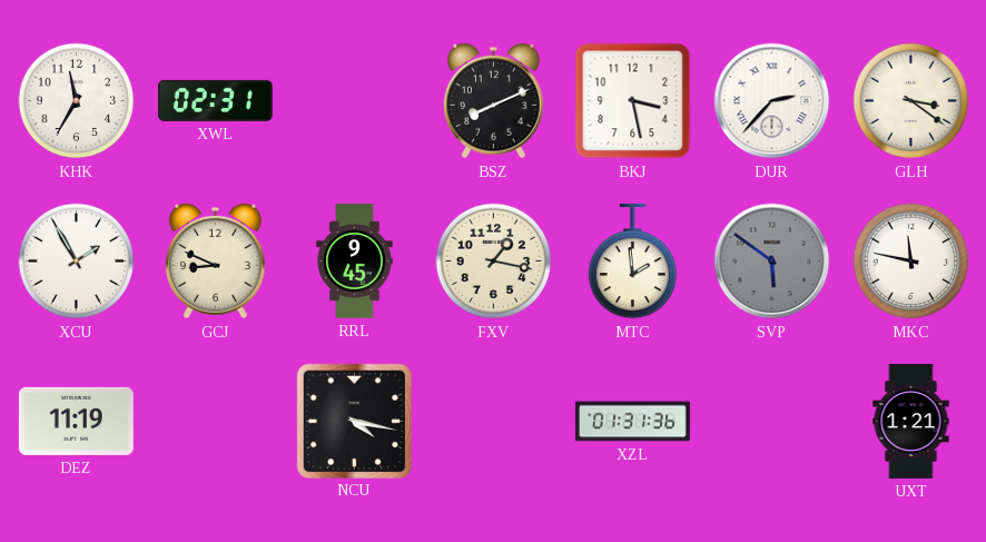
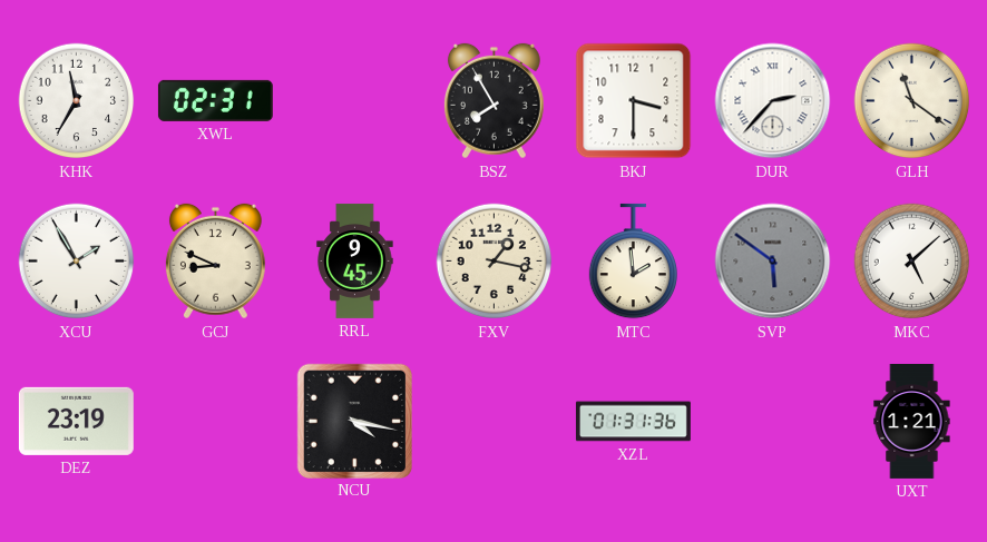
BSZ: 8:11 -> 7:55 (493, 101)
BKJ: 3:28 -> 3:30 (634, 101)
GLH: 3:21 -> 11:21 (912, 101)
MKC: 11:47 -> 5:08 (912, 262)
DEZ: 11:19 -> 23:19 (76, 421)
